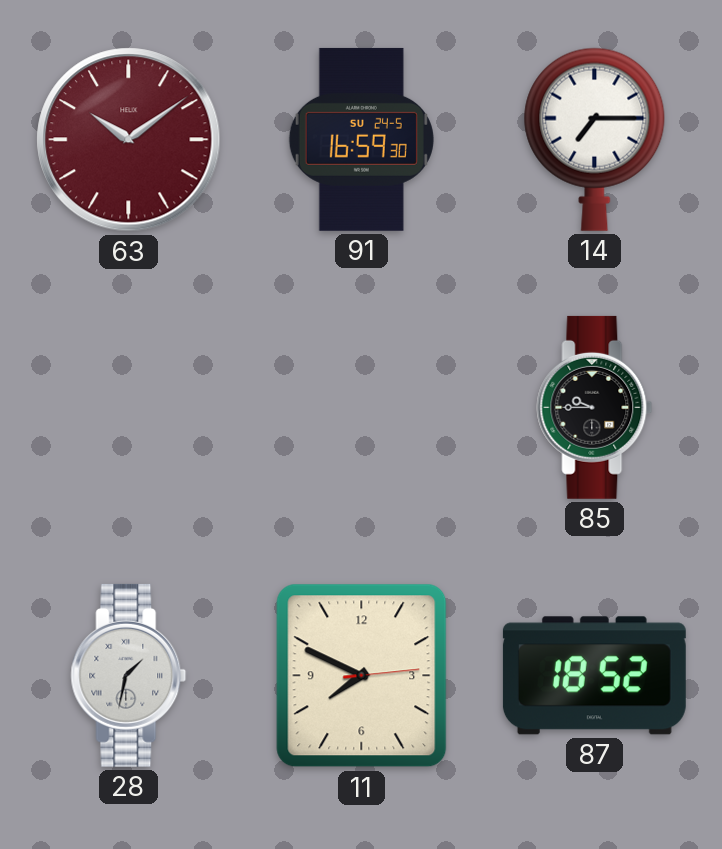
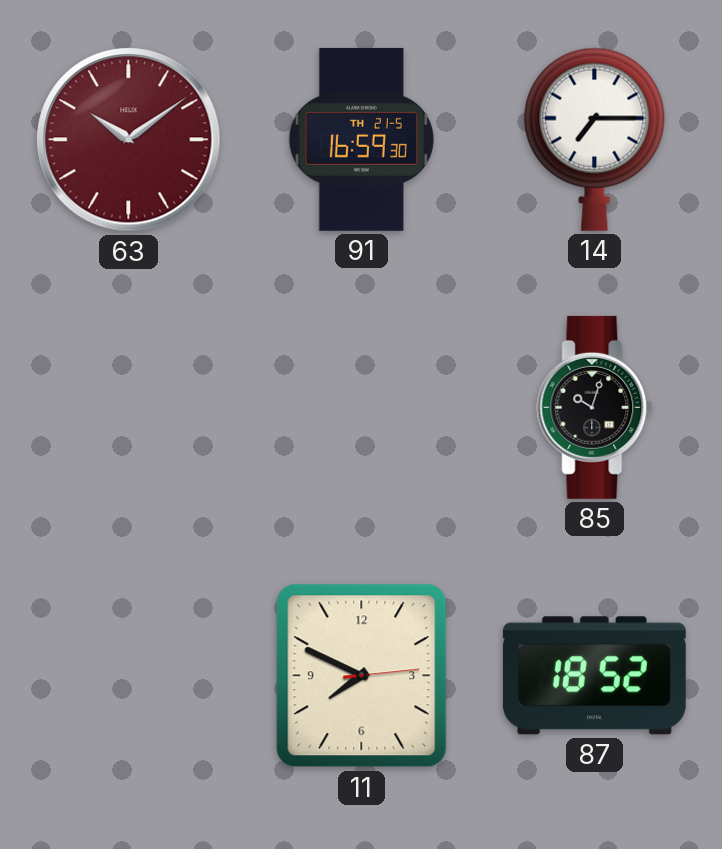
91 date: SU 24-5 -> TH 21-5 (361, 139)
85: 9:45 -> 10:03 (595, 407)
28: 1:32 -> none (129, 675)
